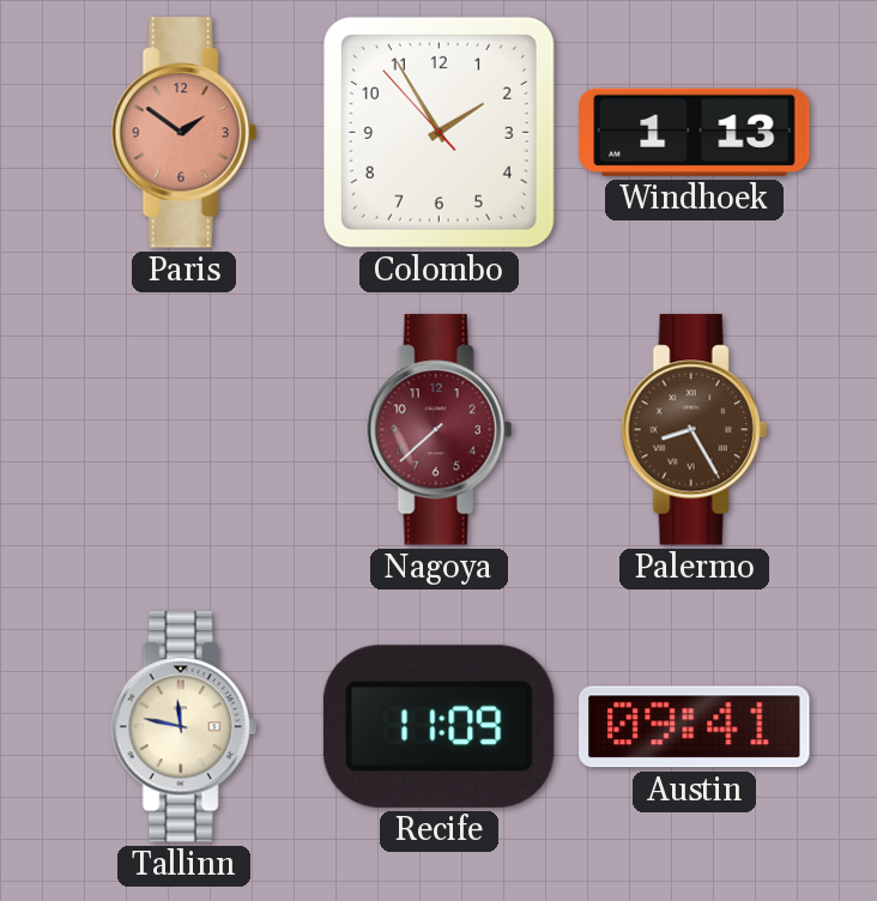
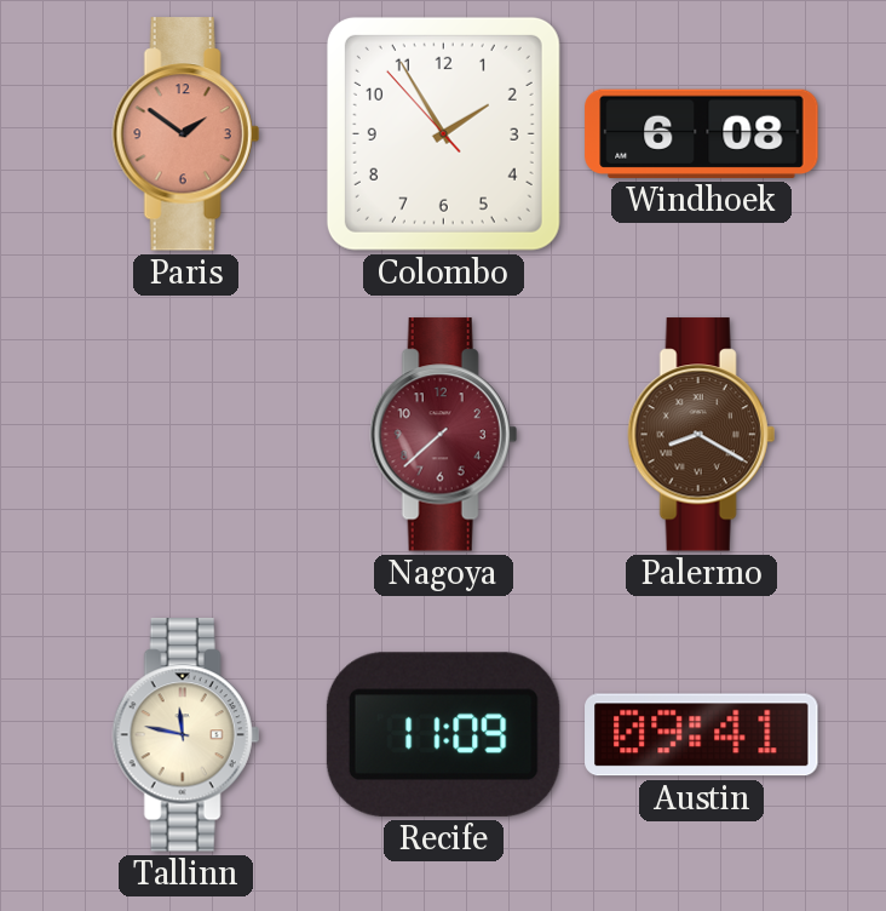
Windhoek: 1:13 -> 6:08 (702, 133)
Palermo: 8:25 -> 8:20 (701, 435)
